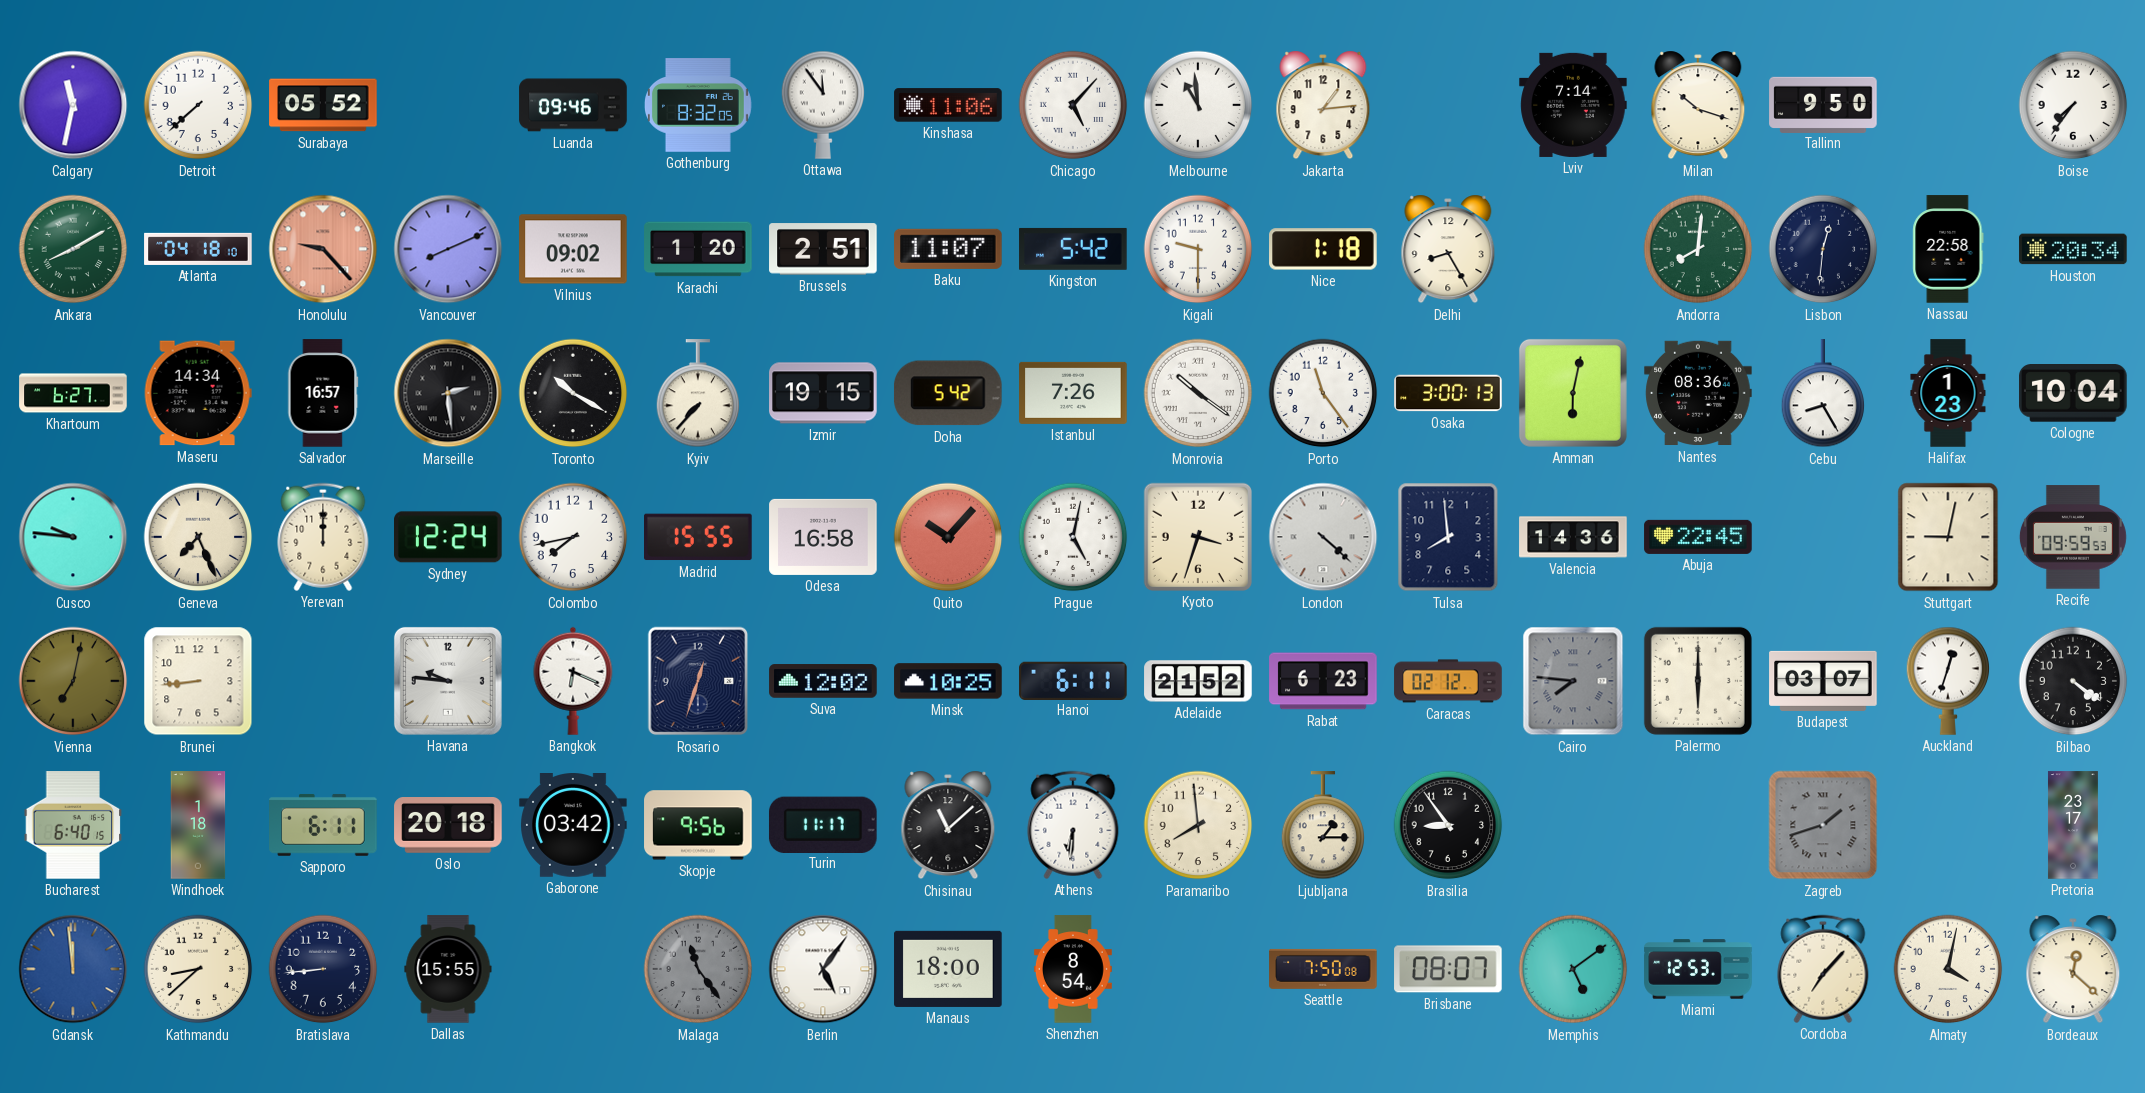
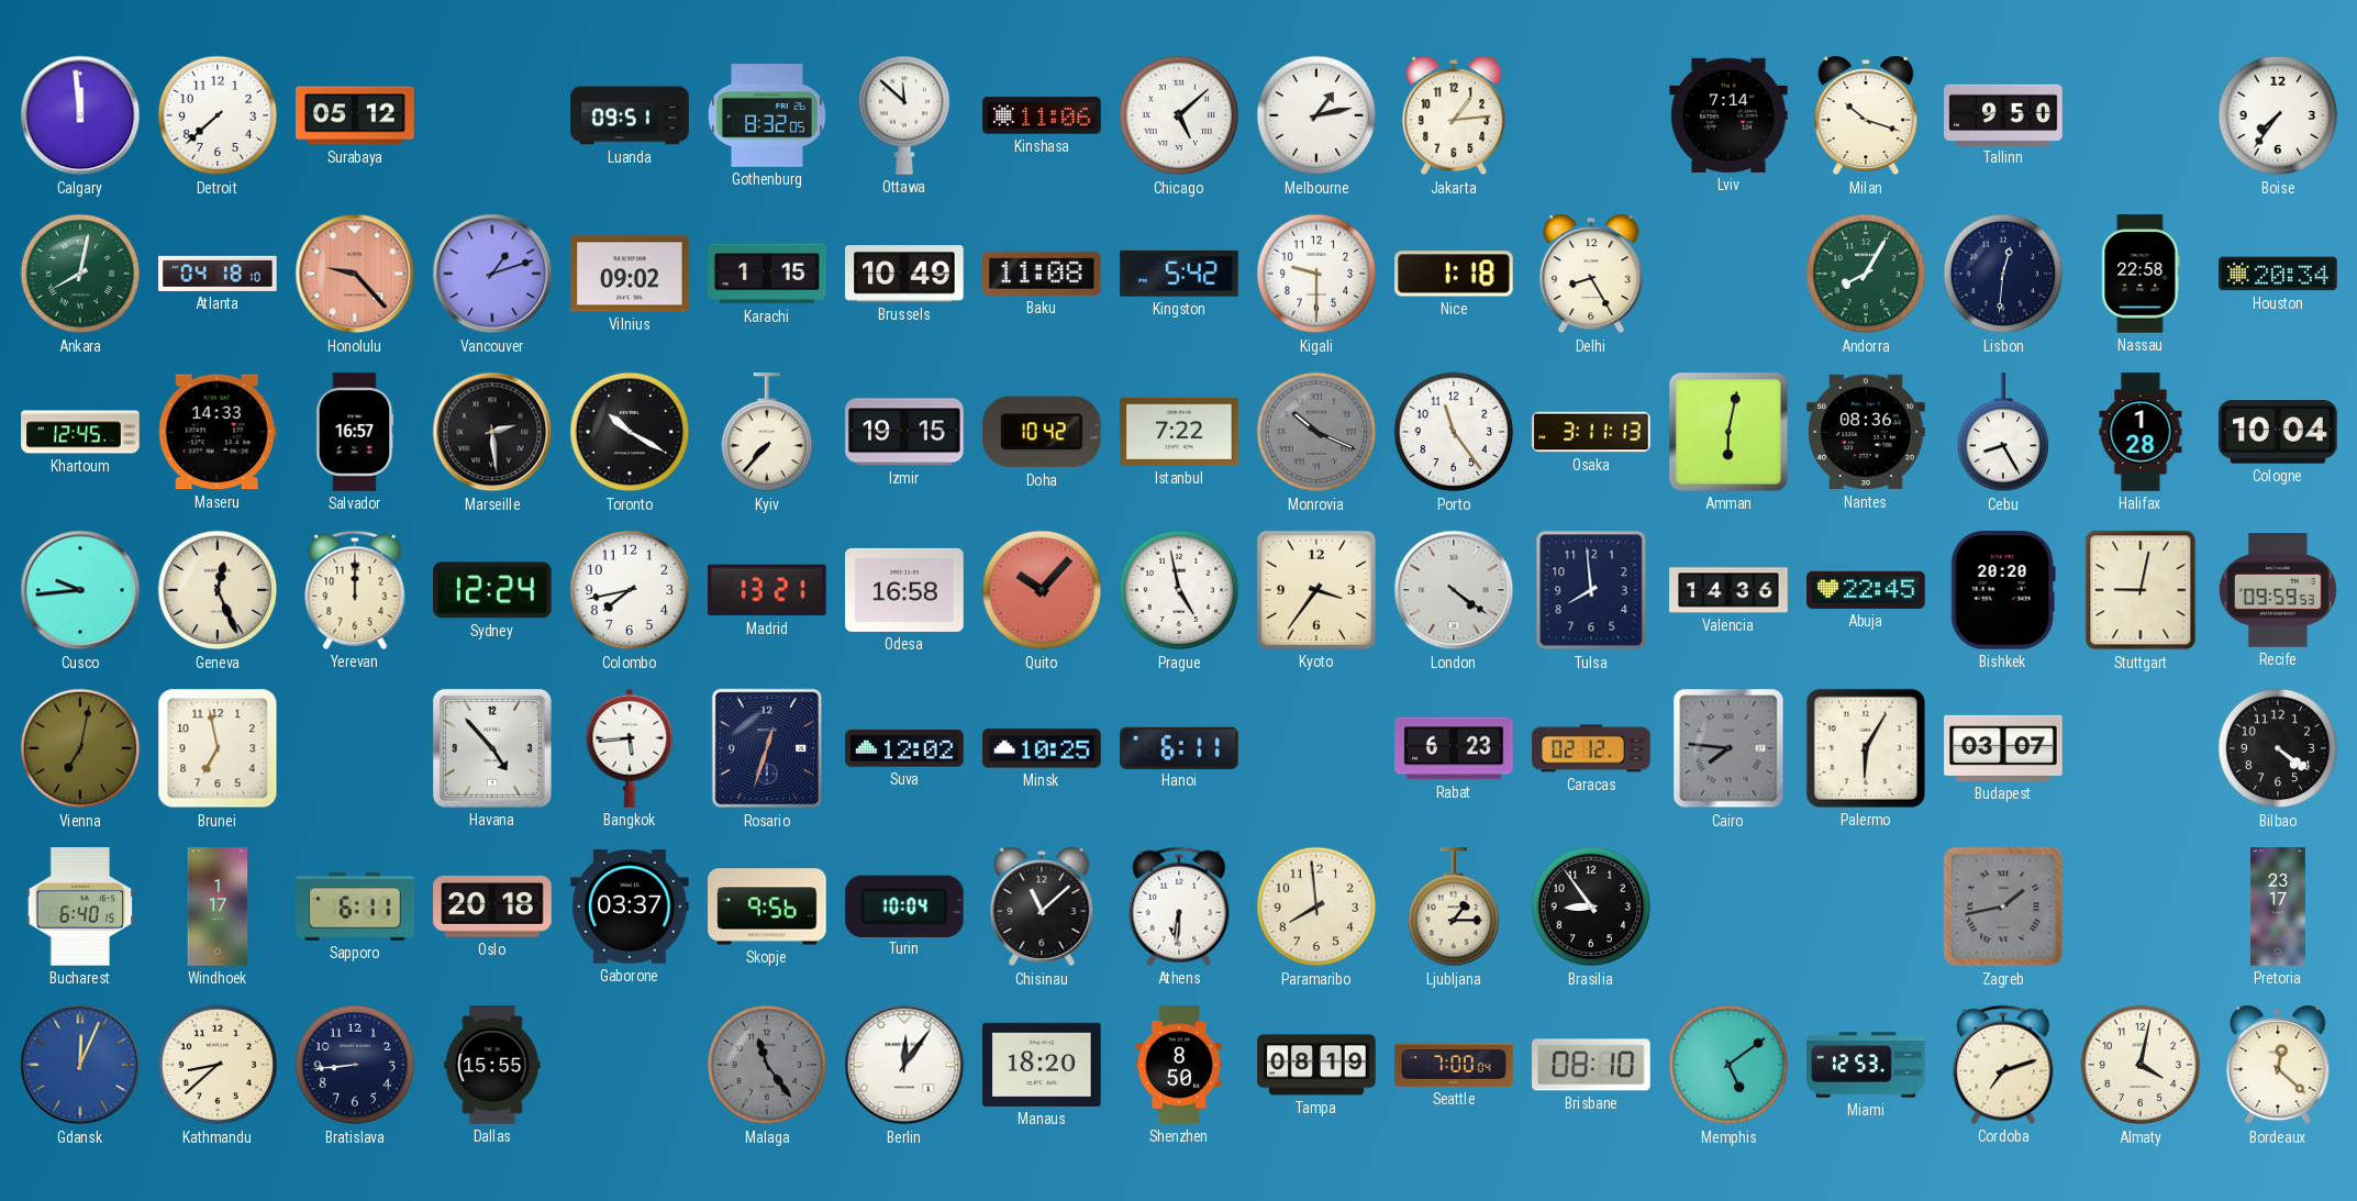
Calgary: 11:32 -> 11:59 (80, 115)
Surabaya: 05:52 -> 05:12 (355, 115)
Luanda: 09:46 -> 09:51 (630, 115)
Ottawa: 11:54 -> 11:52 (904, 115)
Chicago: 5:07 -> 5:08 (1179, 115)
Melbourne: 10:59 -> 1:13 (1316, 115)
Ankara: 8:10 -> 8:02 (80, 274)
Vancouver: 8:11 -> 1:12 (492, 274)
Karachi: 1:20 -> 1:15 (767, 274)
Brussels: 2:51 -> 10:49 (904, 274)
Baku: 11:07 -> 11:08 (1042, 274)
Andorra: 8:01 -> 8:05 (1866, 274)
Khartoum: 6:27 -> 12:45 (80, 432)
Maseru: 14:34 -> 14:33 (218, 432)
Doha: 5:42 -> 10:42 (1042, 432)
Istanbul: 7:26 -> 7:22 (1179, 432)
Monrovia: 10:21 -> 10:19 (1316, 432)
Monrovia dial: white -> grey (1316, 432)
Osaka: 3:00 -> 3:11 (1591, 432)
Halifax: 1:23 -> 1:28 (2141, 432)
Cusco: 9:46 -> 9:44 (80, 590)
Geneva: 7:26 -> 12:26 (218, 590)
Madrid: 15:55 -> 13:21 (768, 590)
Prague: 5:02 -> 4:58 (1179, 590)
Kyoto: 3:33 -> 3:36 (1316, 590)
London: 4:22 -> 4:21 (1454, 590)
Bishkek: none -> 20:20 (2003, 590)
Brunei: 8:44 -> 6:58 (218, 748)
Havana: 9:46 -> 4:53 (492, 748)
Bangkok: 6:19 -> 5:44 (630, 748)
Adelaide: 21:52 -> none (1198, 681)
Palermo: 6:00 -> 6:05 (1866, 748)
Auckland: 12:33 -> none (1948, 681)
Windhoek: 1:18 -> 1:17 (218, 907)
Gaborone: 03:42 -> 03:37 (630, 908)
Turin: 11:17 -> 10:04 (904, 905)
Zagreb: 1:42 -> 1:43 (2003, 907)
Gdansk: 11:59 -> 12:04 (80, 1065)
Berlin: 5:06 -> 12:06 (904, 1065)
Manaus: 18:00 -> 18:20 (1042, 1065)
Shenzhen: 8:54 -> 8:50 (1179, 1065)
Tampa: none -> 08:19 (1316, 1065)
Seattle: 7:50 -> 7:00 (1454, 1065)
Brisbane: 08:07 -> 08:10 (1591, 1065)
Cordoba: 7:07 -> 7:12 (2003, 1065)
